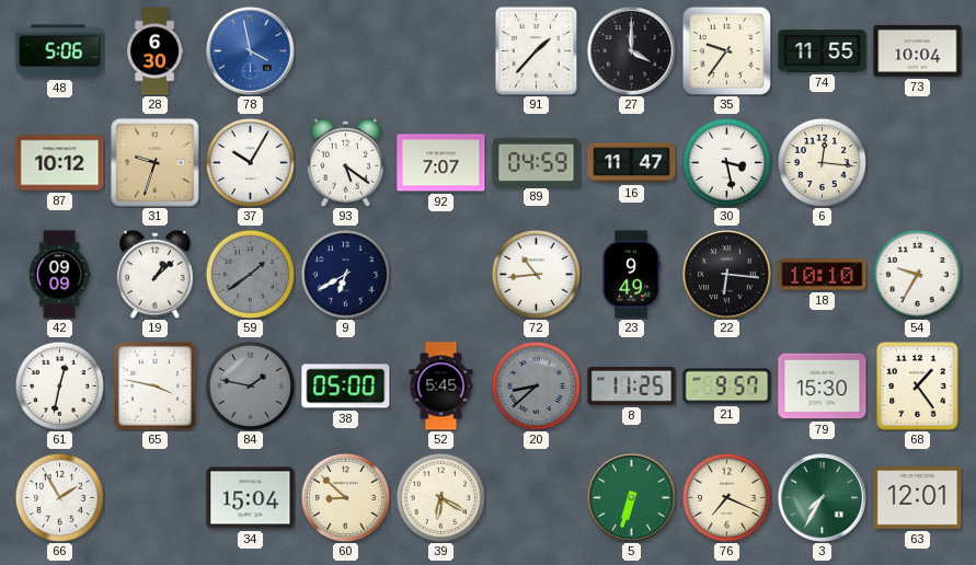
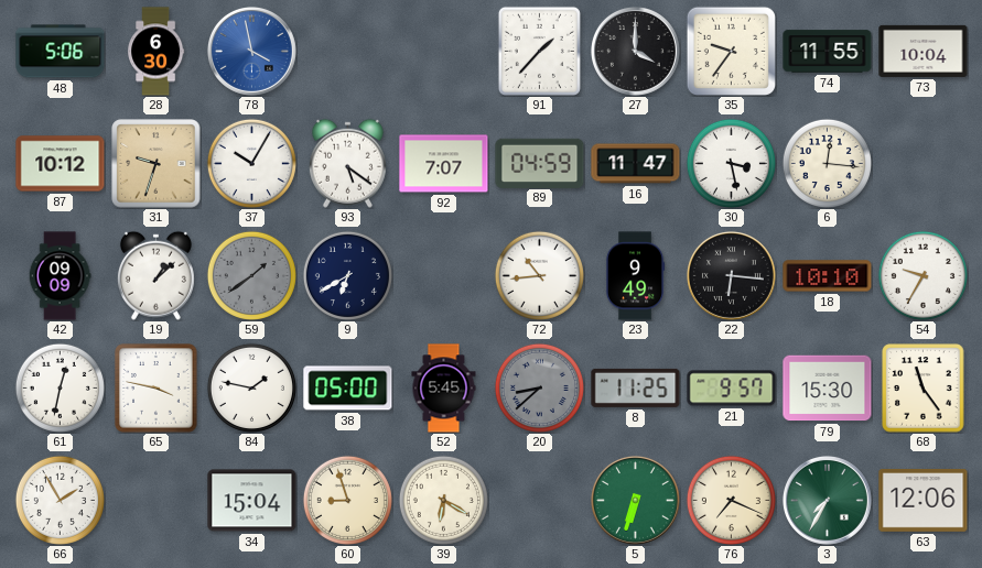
84 dial: grey -> white (251, 387)
68: 1:24 -> 11:24 (924, 389)
60: 8:52 -> 8:57 (347, 500)
63: 12:01 -> 12:06 (924, 501)
